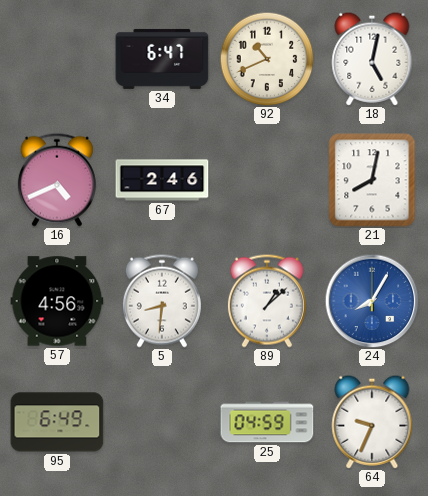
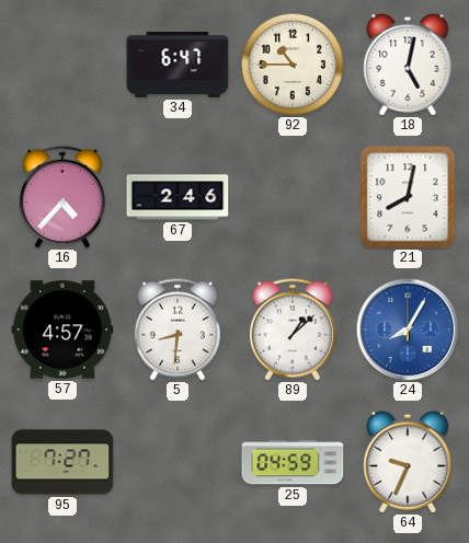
92: 10:41 -> 10:45 (293, 65)
16: 4:41 -> 4:37 (62, 197)
57: 4:56 -> 4:57 (62, 330)
95: 6:49 -> 7:27 (62, 462)
